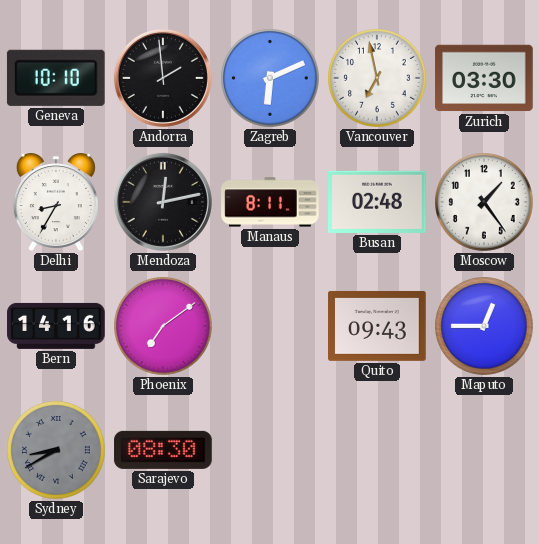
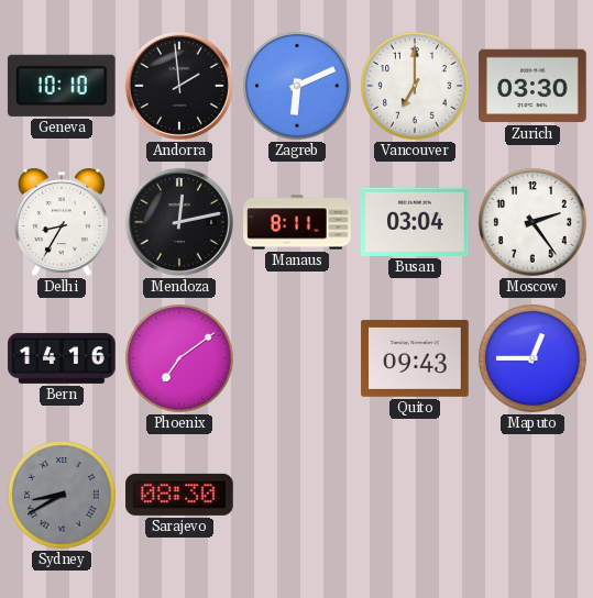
Vancouver: 6:58 -> 7:00 (416, 87)
Busan: 02:48 -> 03:04 (415, 222)
Moscow: 1:24 -> 2:24 (534, 223)
